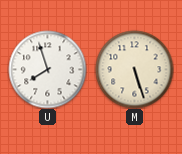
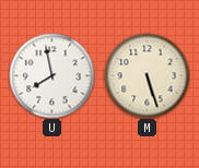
U: 7:57 -> 7:58 (51, 75)
